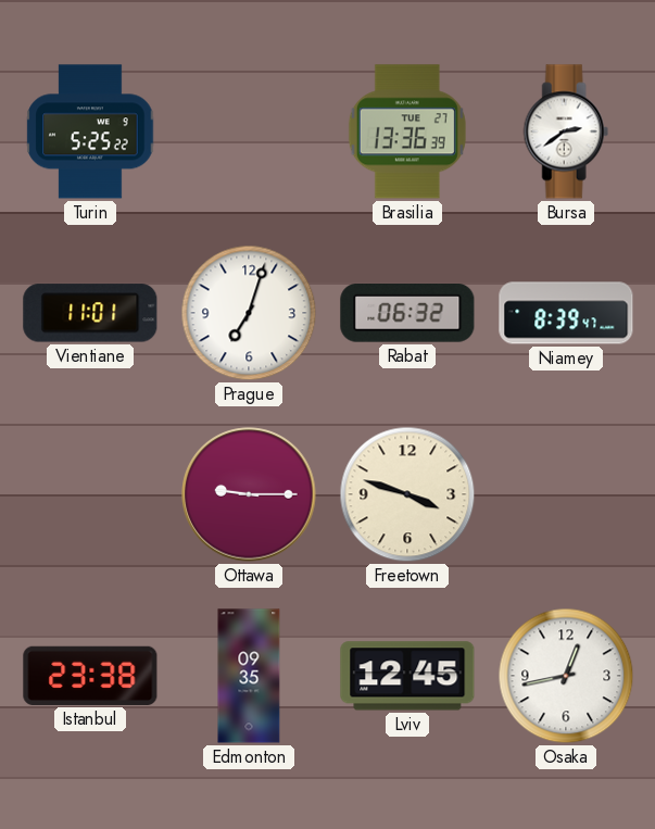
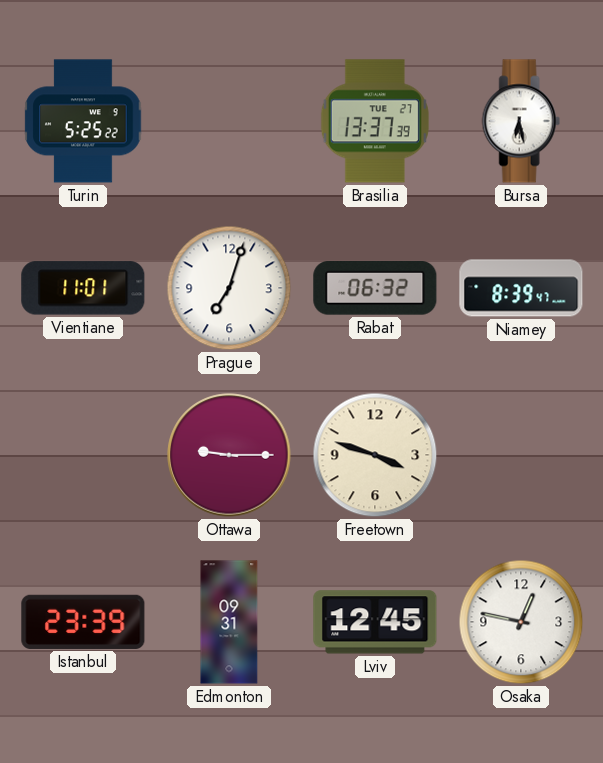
Brasilia: 13:36 -> 13:37 (375, 121)
Bursa: 2:39 -> 6:28 (521, 121)
Istanbul: 23:38 -> 23:39 (83, 622)
Edmonton: 09:35 -> 09:31 (229, 622)
Osaka: 12:43 -> 12:47 (521, 622)
